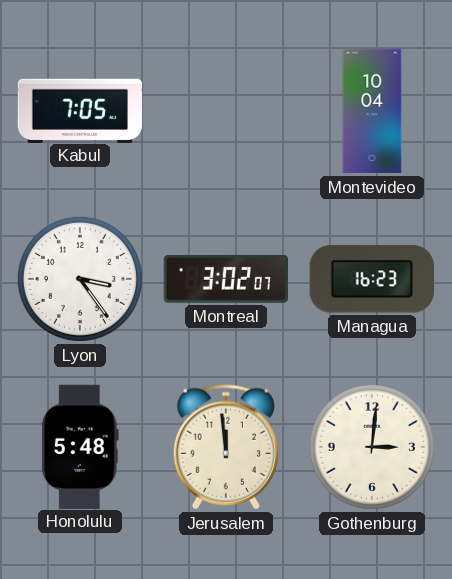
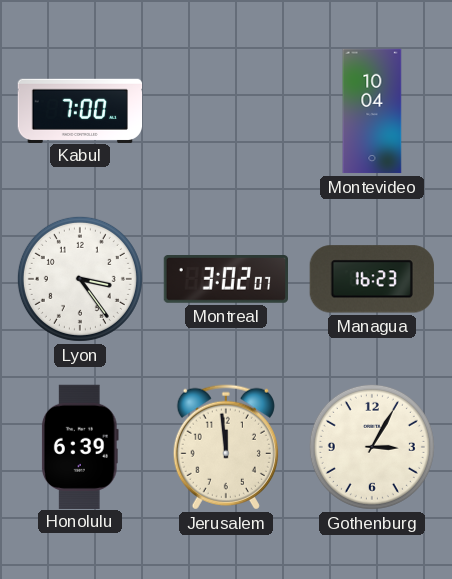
Kabul: 7:05 -> 7:00 (80, 110)
Honolulu: 5:48 -> 6:39 (80, 446)
Gothenburg: 3:01 -> 3:05 (372, 447)
